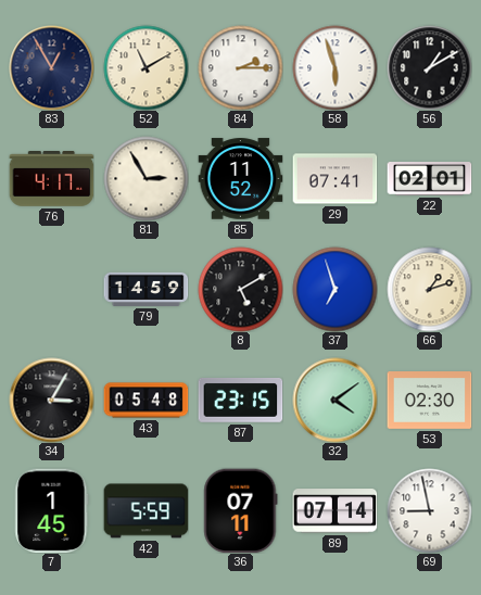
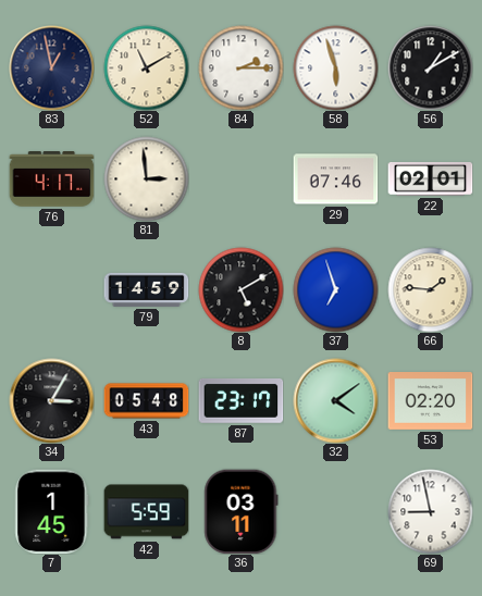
83: 12:55 -> 12:58 (51, 67)
81: 2:55 -> 2:59 (146, 178)
85: 11:52 -> none (240, 179)
29: 07:41 -> 07:46 (335, 179)
66: 1:12 -> 1:46 (430, 289)
87: 23:15 -> 23:17 (240, 401)
53: 02:30 -> 02:20 (430, 401)
36: 07:11 -> 03:11 (242, 511)
89: 07:14 -> none (334, 511)
